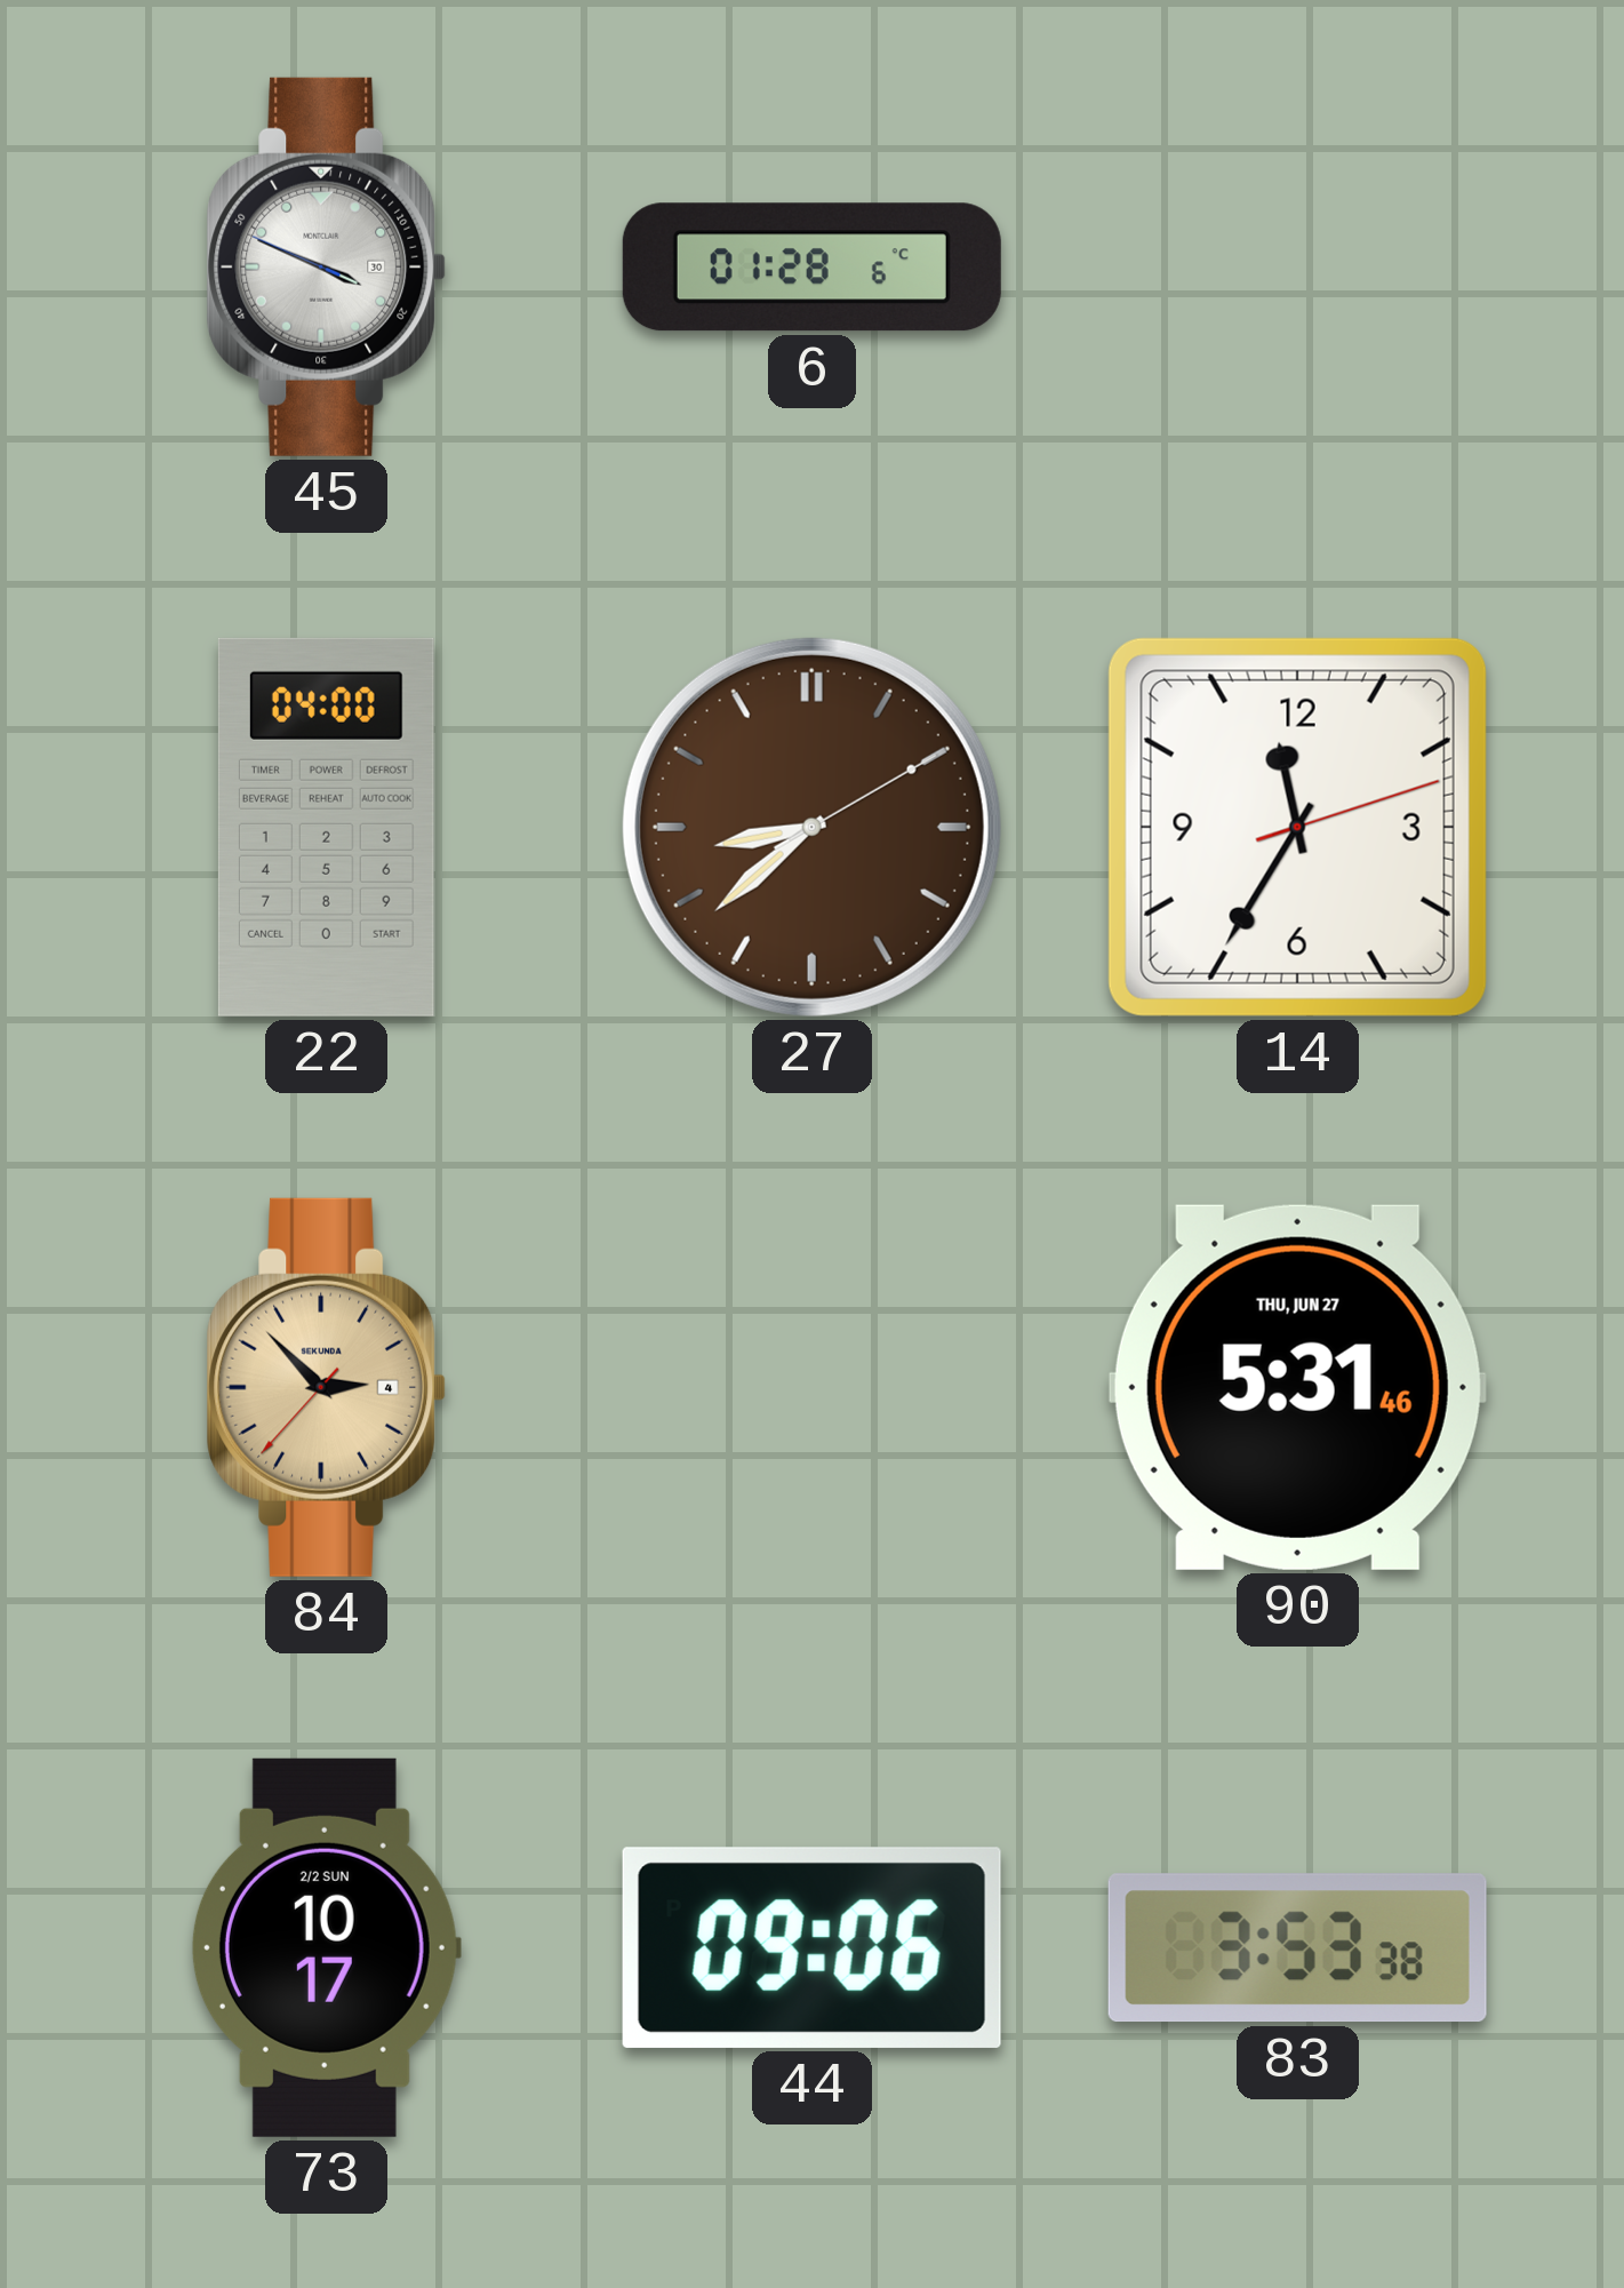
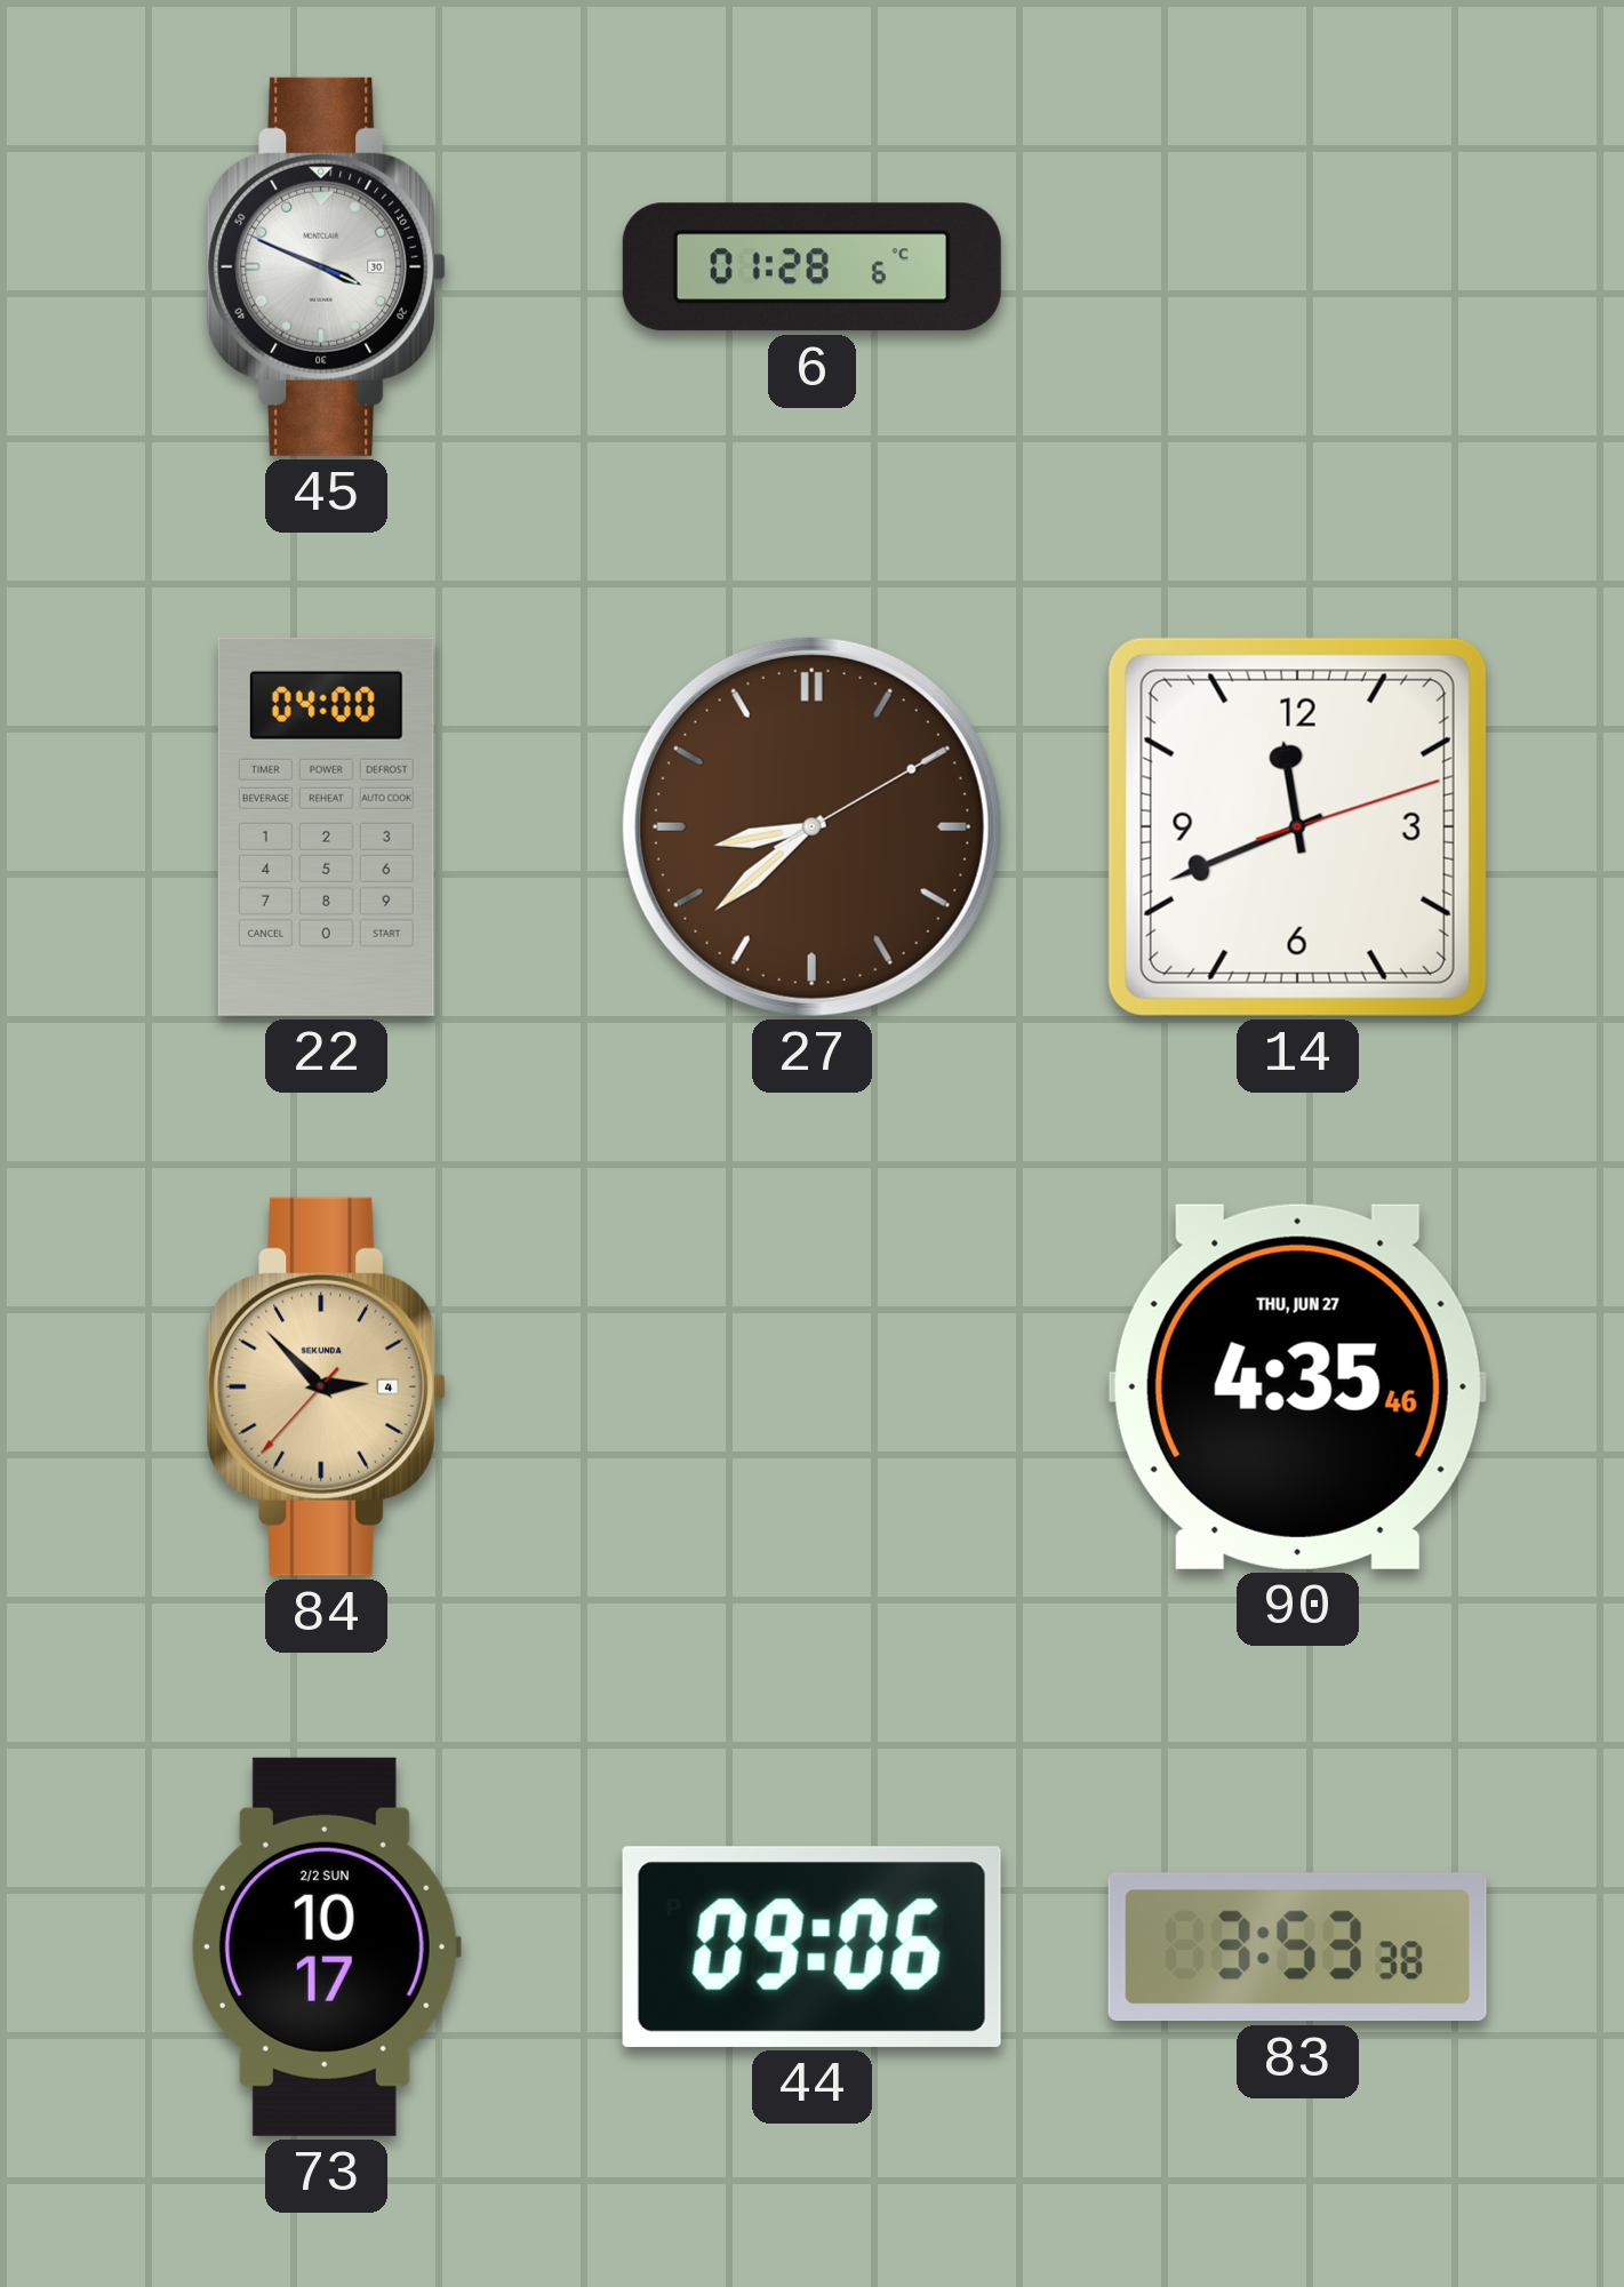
14: 11:35 -> 11:41 (1297, 826)
90: 5:31 -> 4:35 (1297, 1386)
